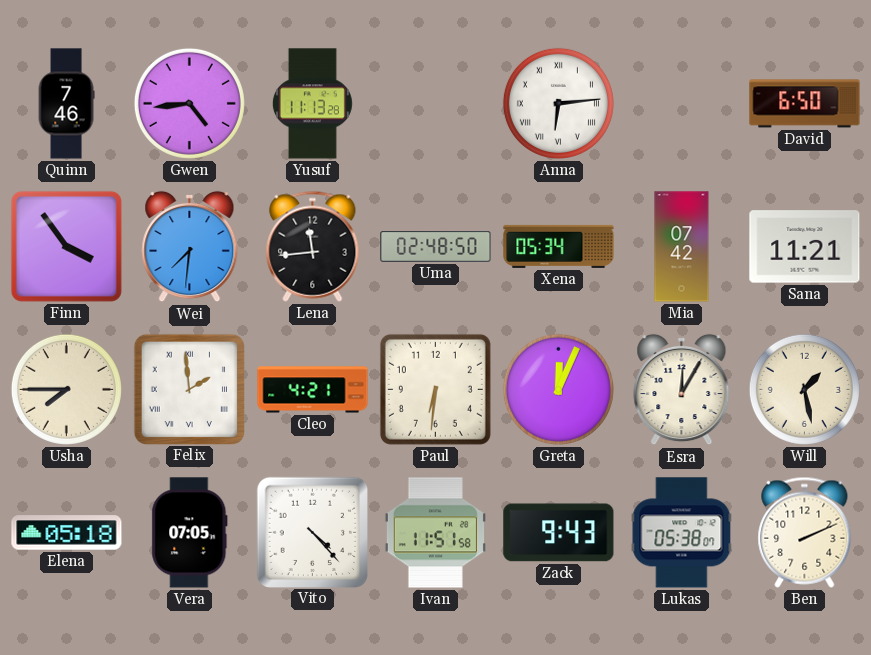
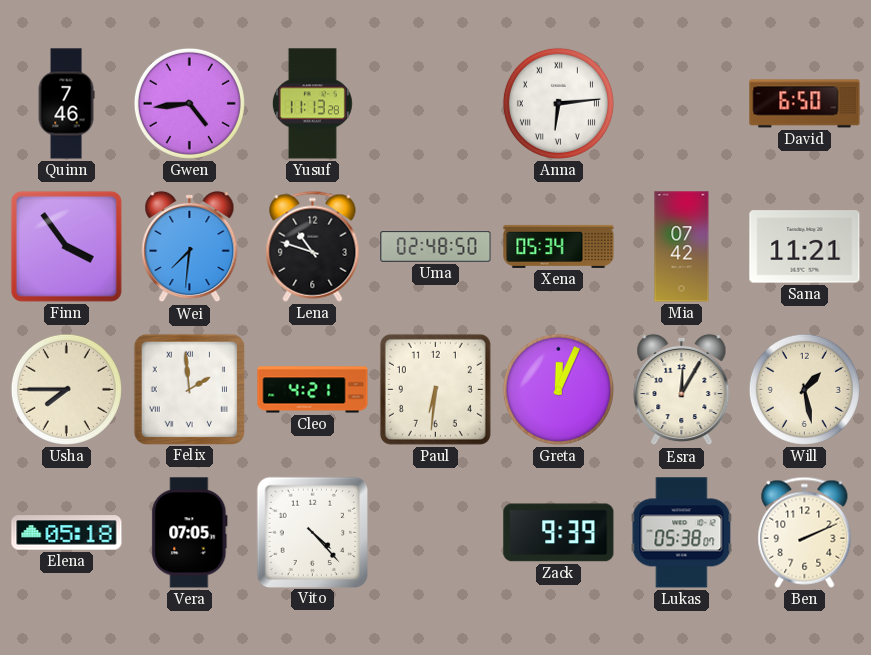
Lena: 11:44 -> 10:48 (313, 246)
Ivan: 11:51 -> none (435, 533)
Zack: 9:43 -> 9:39 (559, 533)
